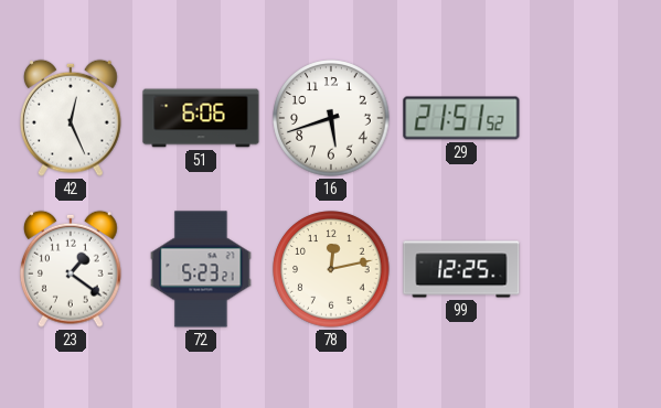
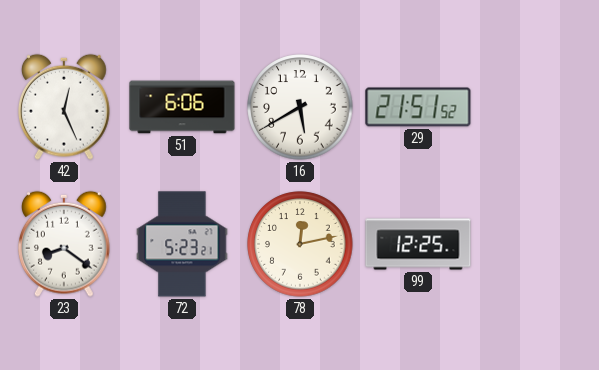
16: 5:42 -> 5:40 (300, 107)
23: 1:21 -> 8:21 (65, 244)
